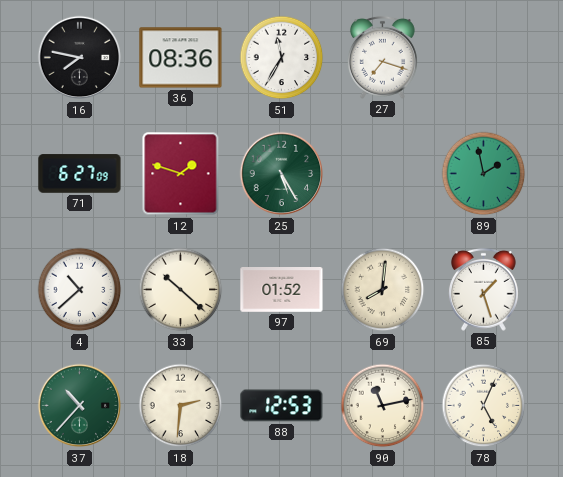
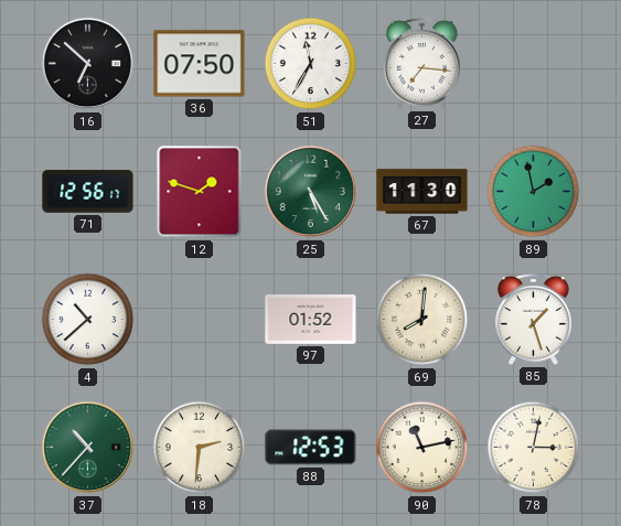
16: 7:47 -> 6:52 (88, 64)
36: 08:36 -> 07:50 (200, 64)
27: 7:18 -> 7:16 (421, 63)
71: 6:27 -> 12:56 (88, 192)
67: none -> 11:30 (422, 192)
33: 10:22 -> none (181, 290)
78: 5:04 -> 3:02 (534, 448)
